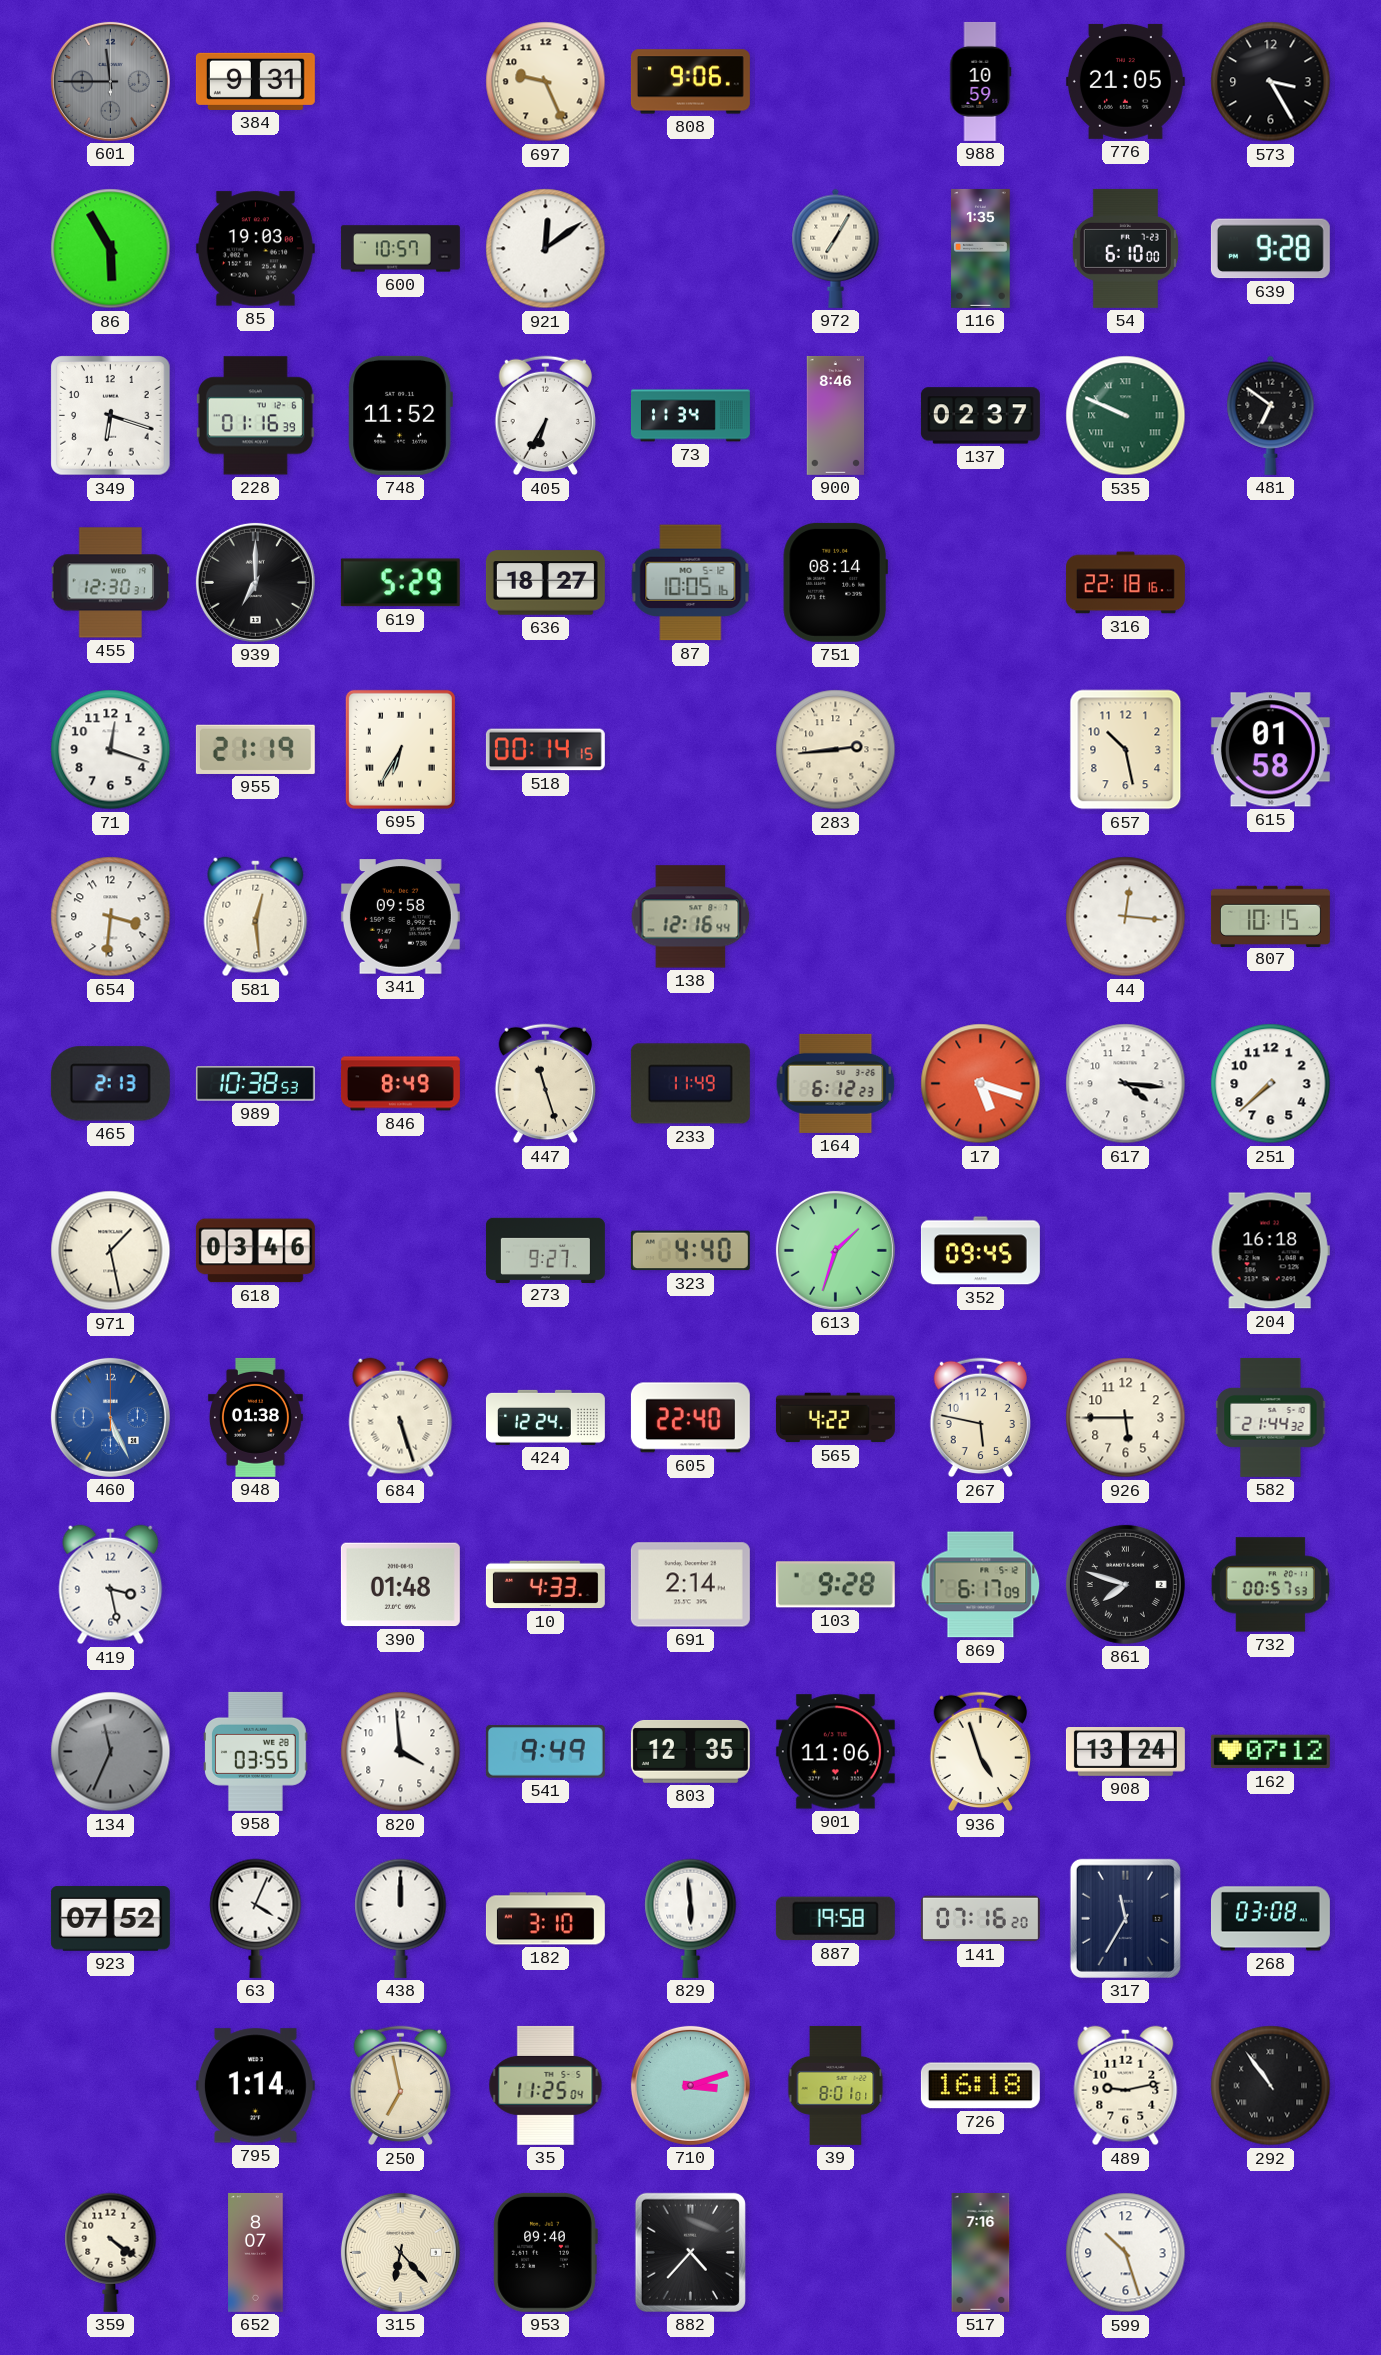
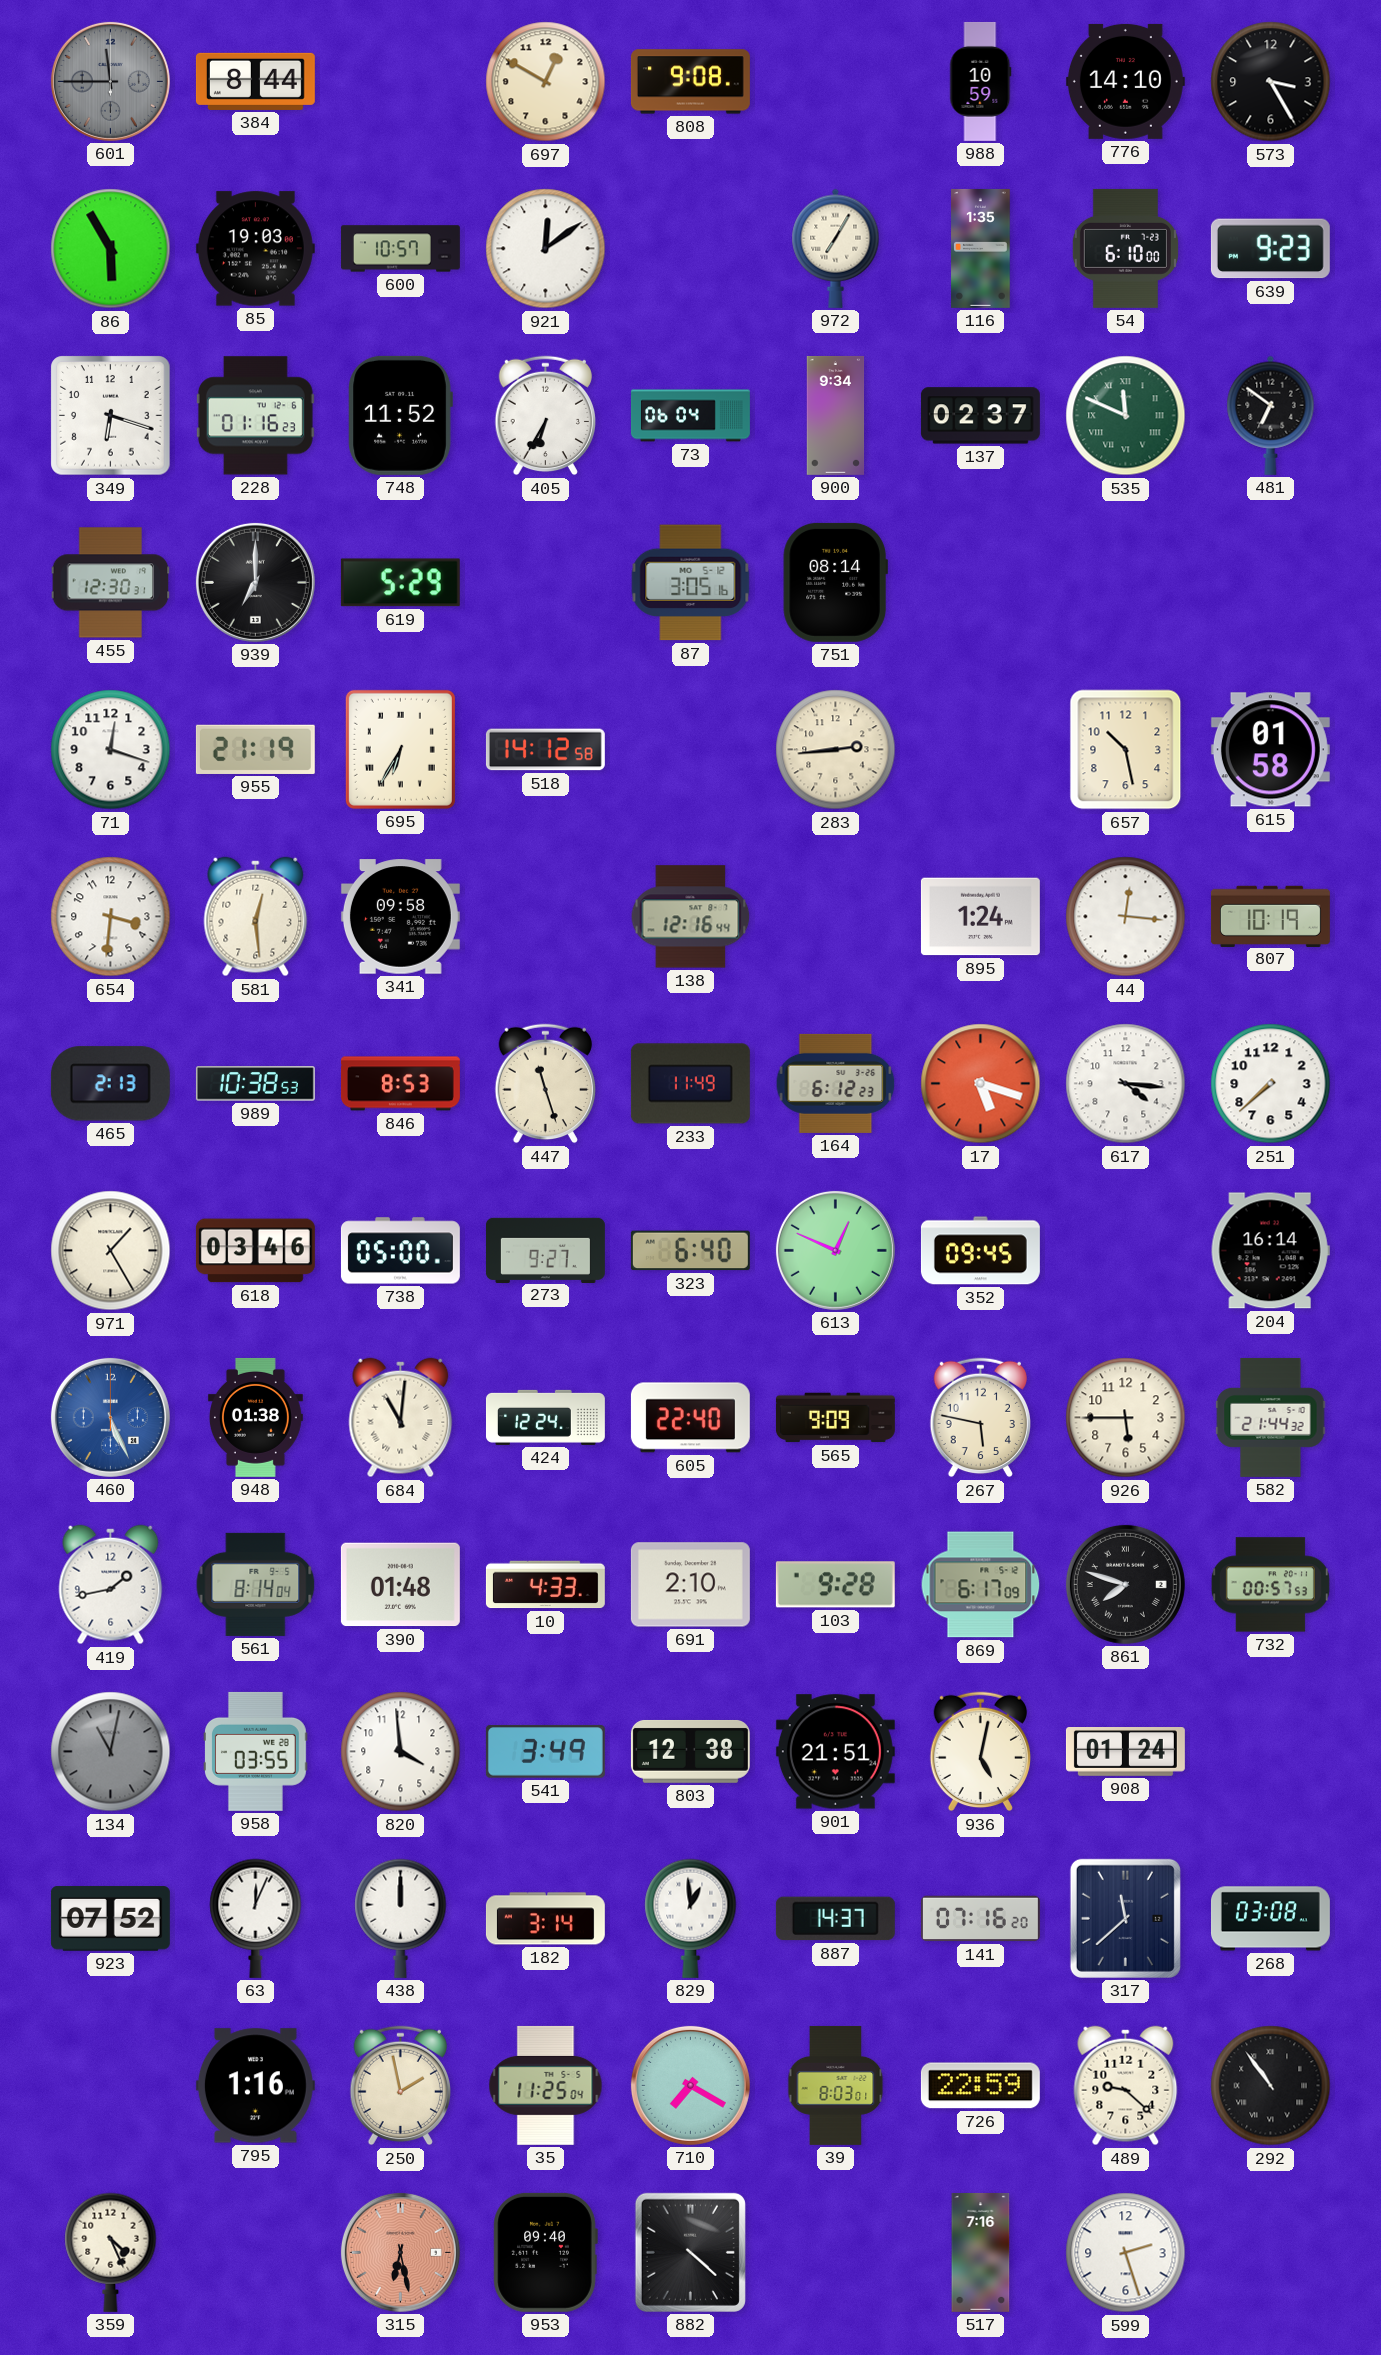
384: 9:31 -> 8:44 (255, 81)
697: 9:26 -> 12:50 (546, 82)
808: 9:06 -> 9:08 (690, 82)
776: 21:05 -> 14:10 (1125, 81)
639: 9:28 -> 9:23 (1270, 249)
228: 01:16:39 -> 01:16:23 (255, 416)
73: 11:34 -> 06:04 (690, 416)
900: 8:46 -> 9:34 (836, 415)
535: 9:49 -> 11:49 (1126, 416)
636: 18:27 -> none (545, 583)
87: 10:05 -> 3:05 (691, 583)
316: 22:18 -> none (1125, 583)
518: 00:14 -> 14:12 (545, 750)
895: none -> 1:24 (980, 917)
807: 10:15 -> 10:19 (1270, 916)
846: 8:49 -> 8:53 (400, 1084)
971: 1:28 -> 1:25 (111, 1251)
738: none -> 05:00 (400, 1251)
323: 4:40 -> 6:40 (690, 1251)
613: 1:33 -> 12:49 (835, 1250)
204: 16:18 -> 16:14 (1270, 1251)
684: 5:27 -> 11:01 (401, 1418)
565: 4:22 -> 9:09 (835, 1418)
419: 3:28 -> 1:43 (111, 1585)
561: none -> 8:14 (256, 1584)
691: 2:14 -> 2:10 (690, 1585)
134: 11:34 -> 11:02 (111, 1752)
541: 9:49 -> 3:49 (545, 1752)
803: 12:35 -> 12:38 (690, 1751)
901: 11:06 -> 21:51 (835, 1752)
936: 4:57 -> 5:02 (980, 1752)
908: 13:24 -> 01:24 (1125, 1752)
162: 07:12 -> none (1270, 1752)
63: 4:04 -> 12:04 (256, 1918)
182: 3:10 -> 3:14 (545, 1919)
829: 5:59 -> 12:59 (691, 1918)
887: 19:58 -> 14:37 (835, 1919)
317: 11:35 -> 11:38 (1125, 1918)
795: 1:14 -> 1:16 (255, 2086)
250: 6:58 -> 1:58 (400, 2086)
710: 3:12 -> 7:20 (690, 2085)
39: 8:01 -> 8:03 (836, 2085)
726: 16:18 -> 22:59 (980, 2086)
489: 9:13 -> 9:22 (1126, 2086)
359: 4:21 -> 4:26 (111, 2252)
652: 8:07 -> none (256, 2252)
315: 6:23 -> 6:28 (400, 2252)
315 dial: cream -> salmon (400, 2252)
882: 4:37 -> 4:22 (690, 2252)
599: 10:27 -> 2:27 (1126, 2253)
